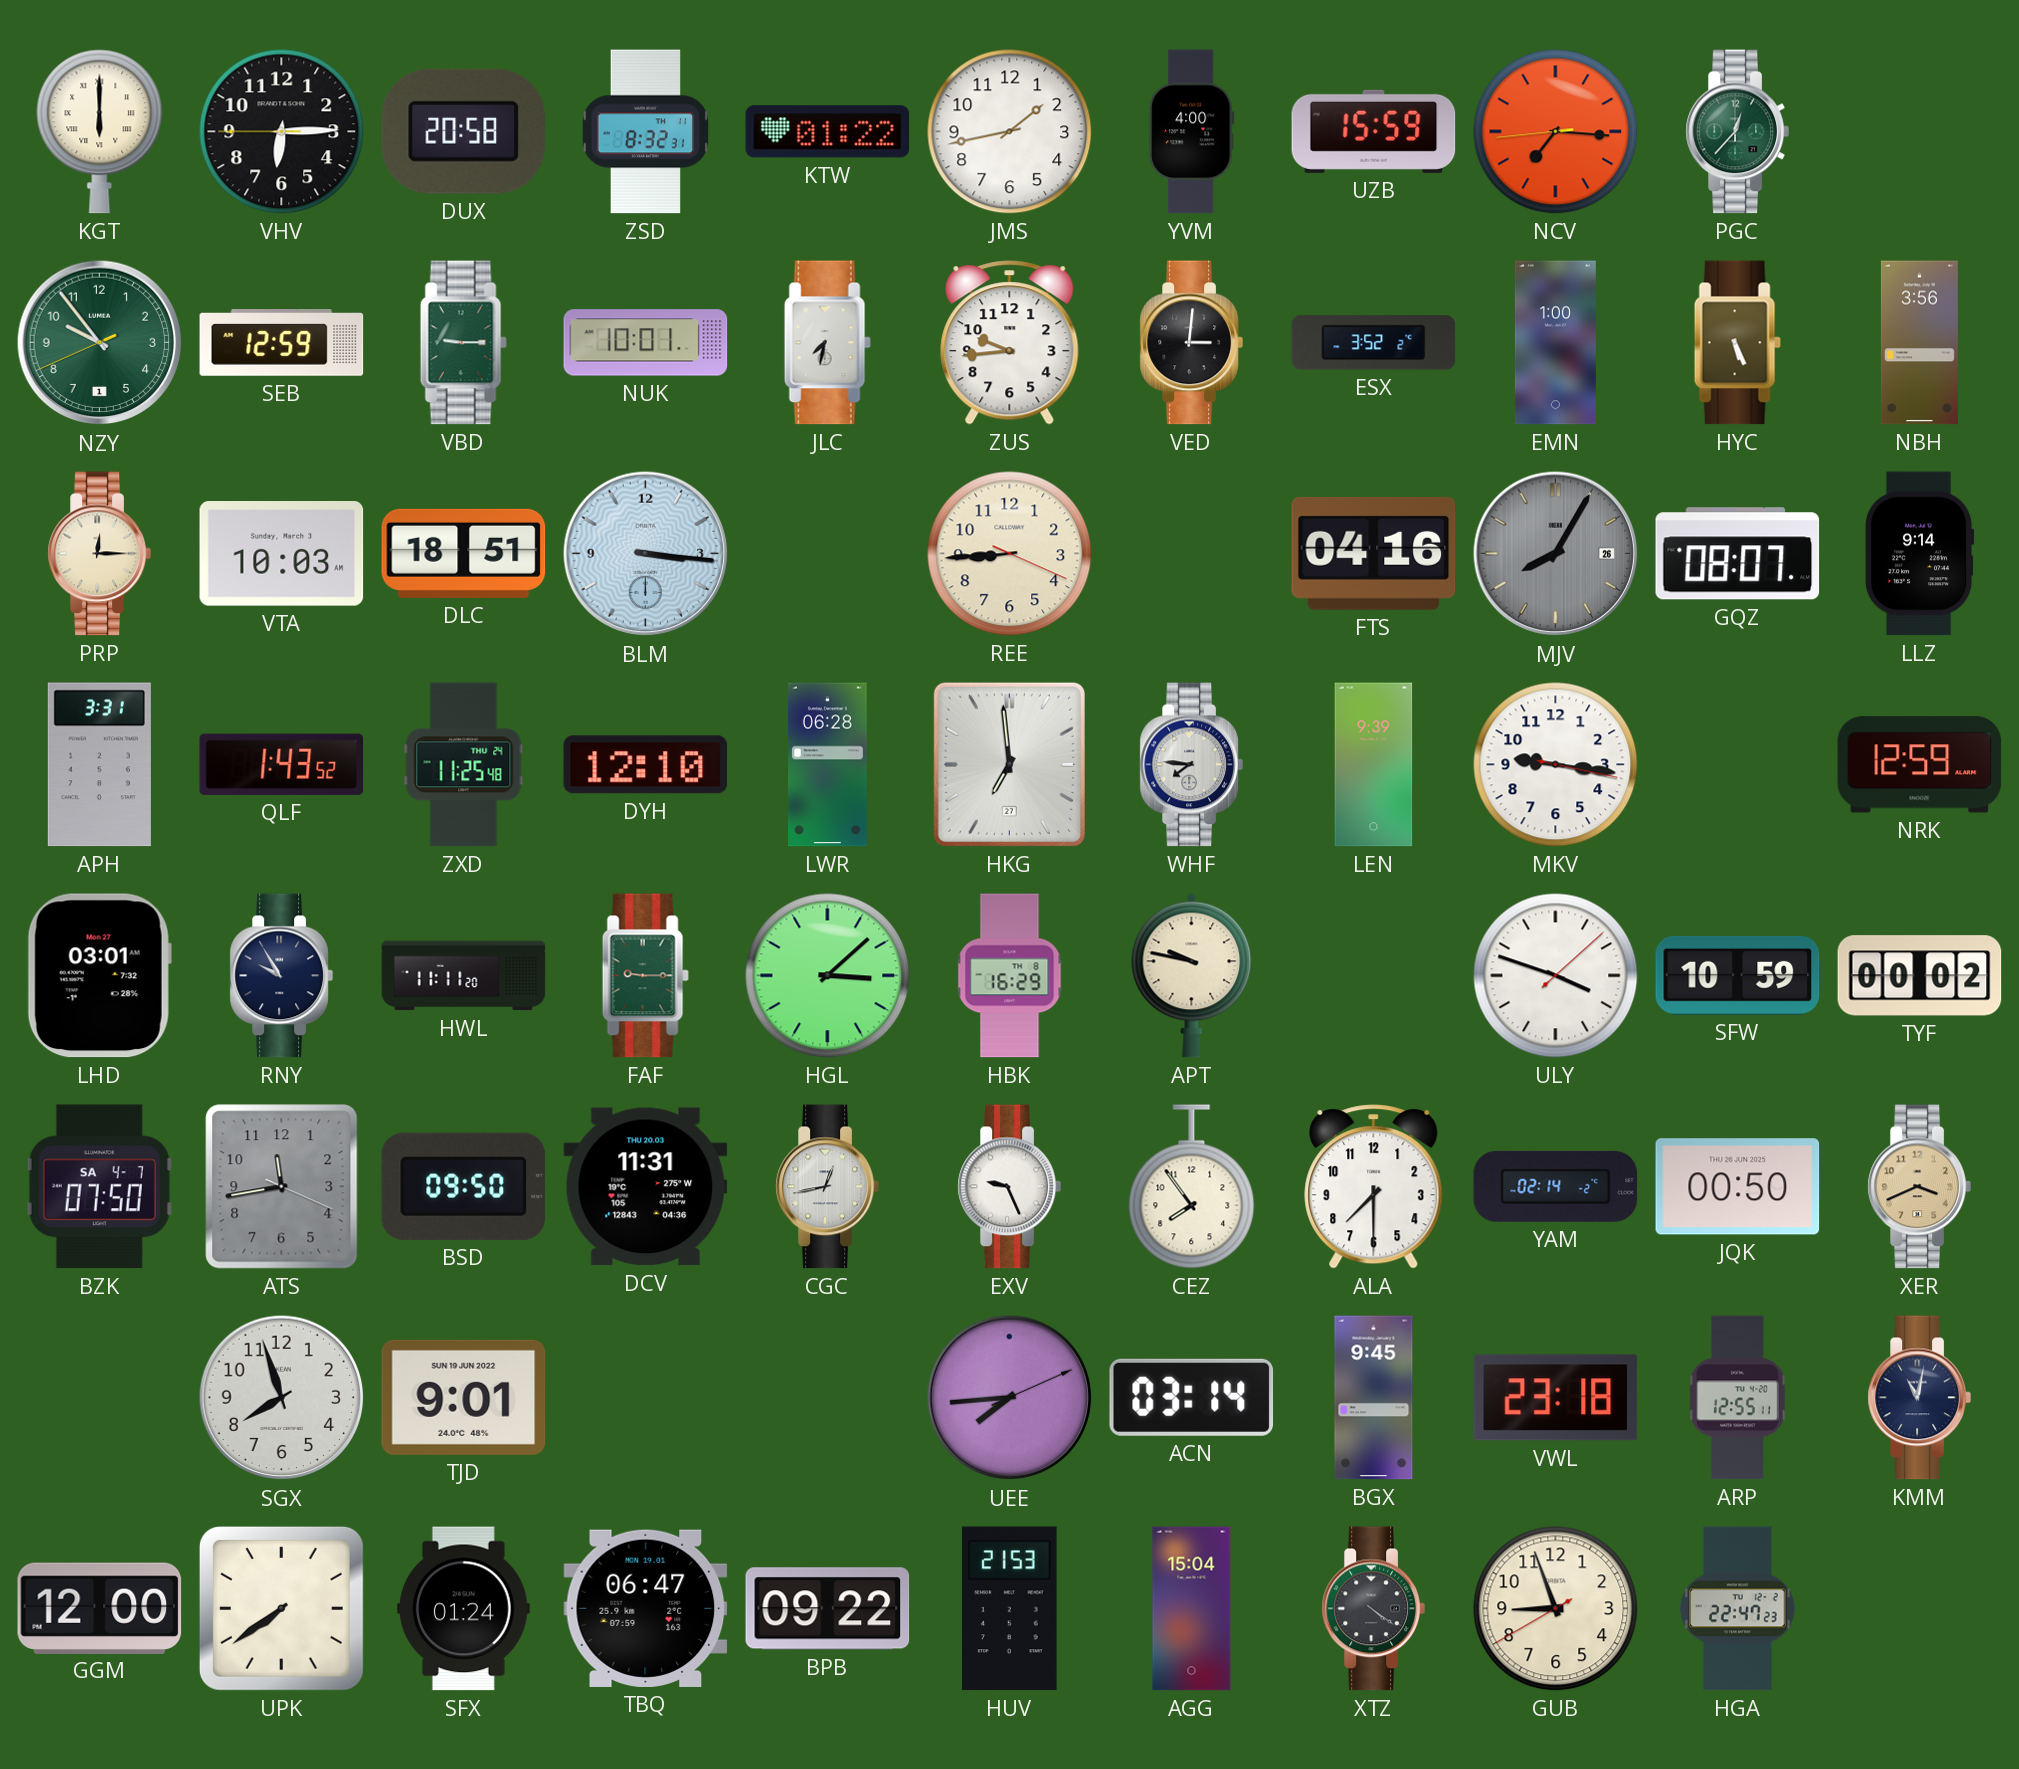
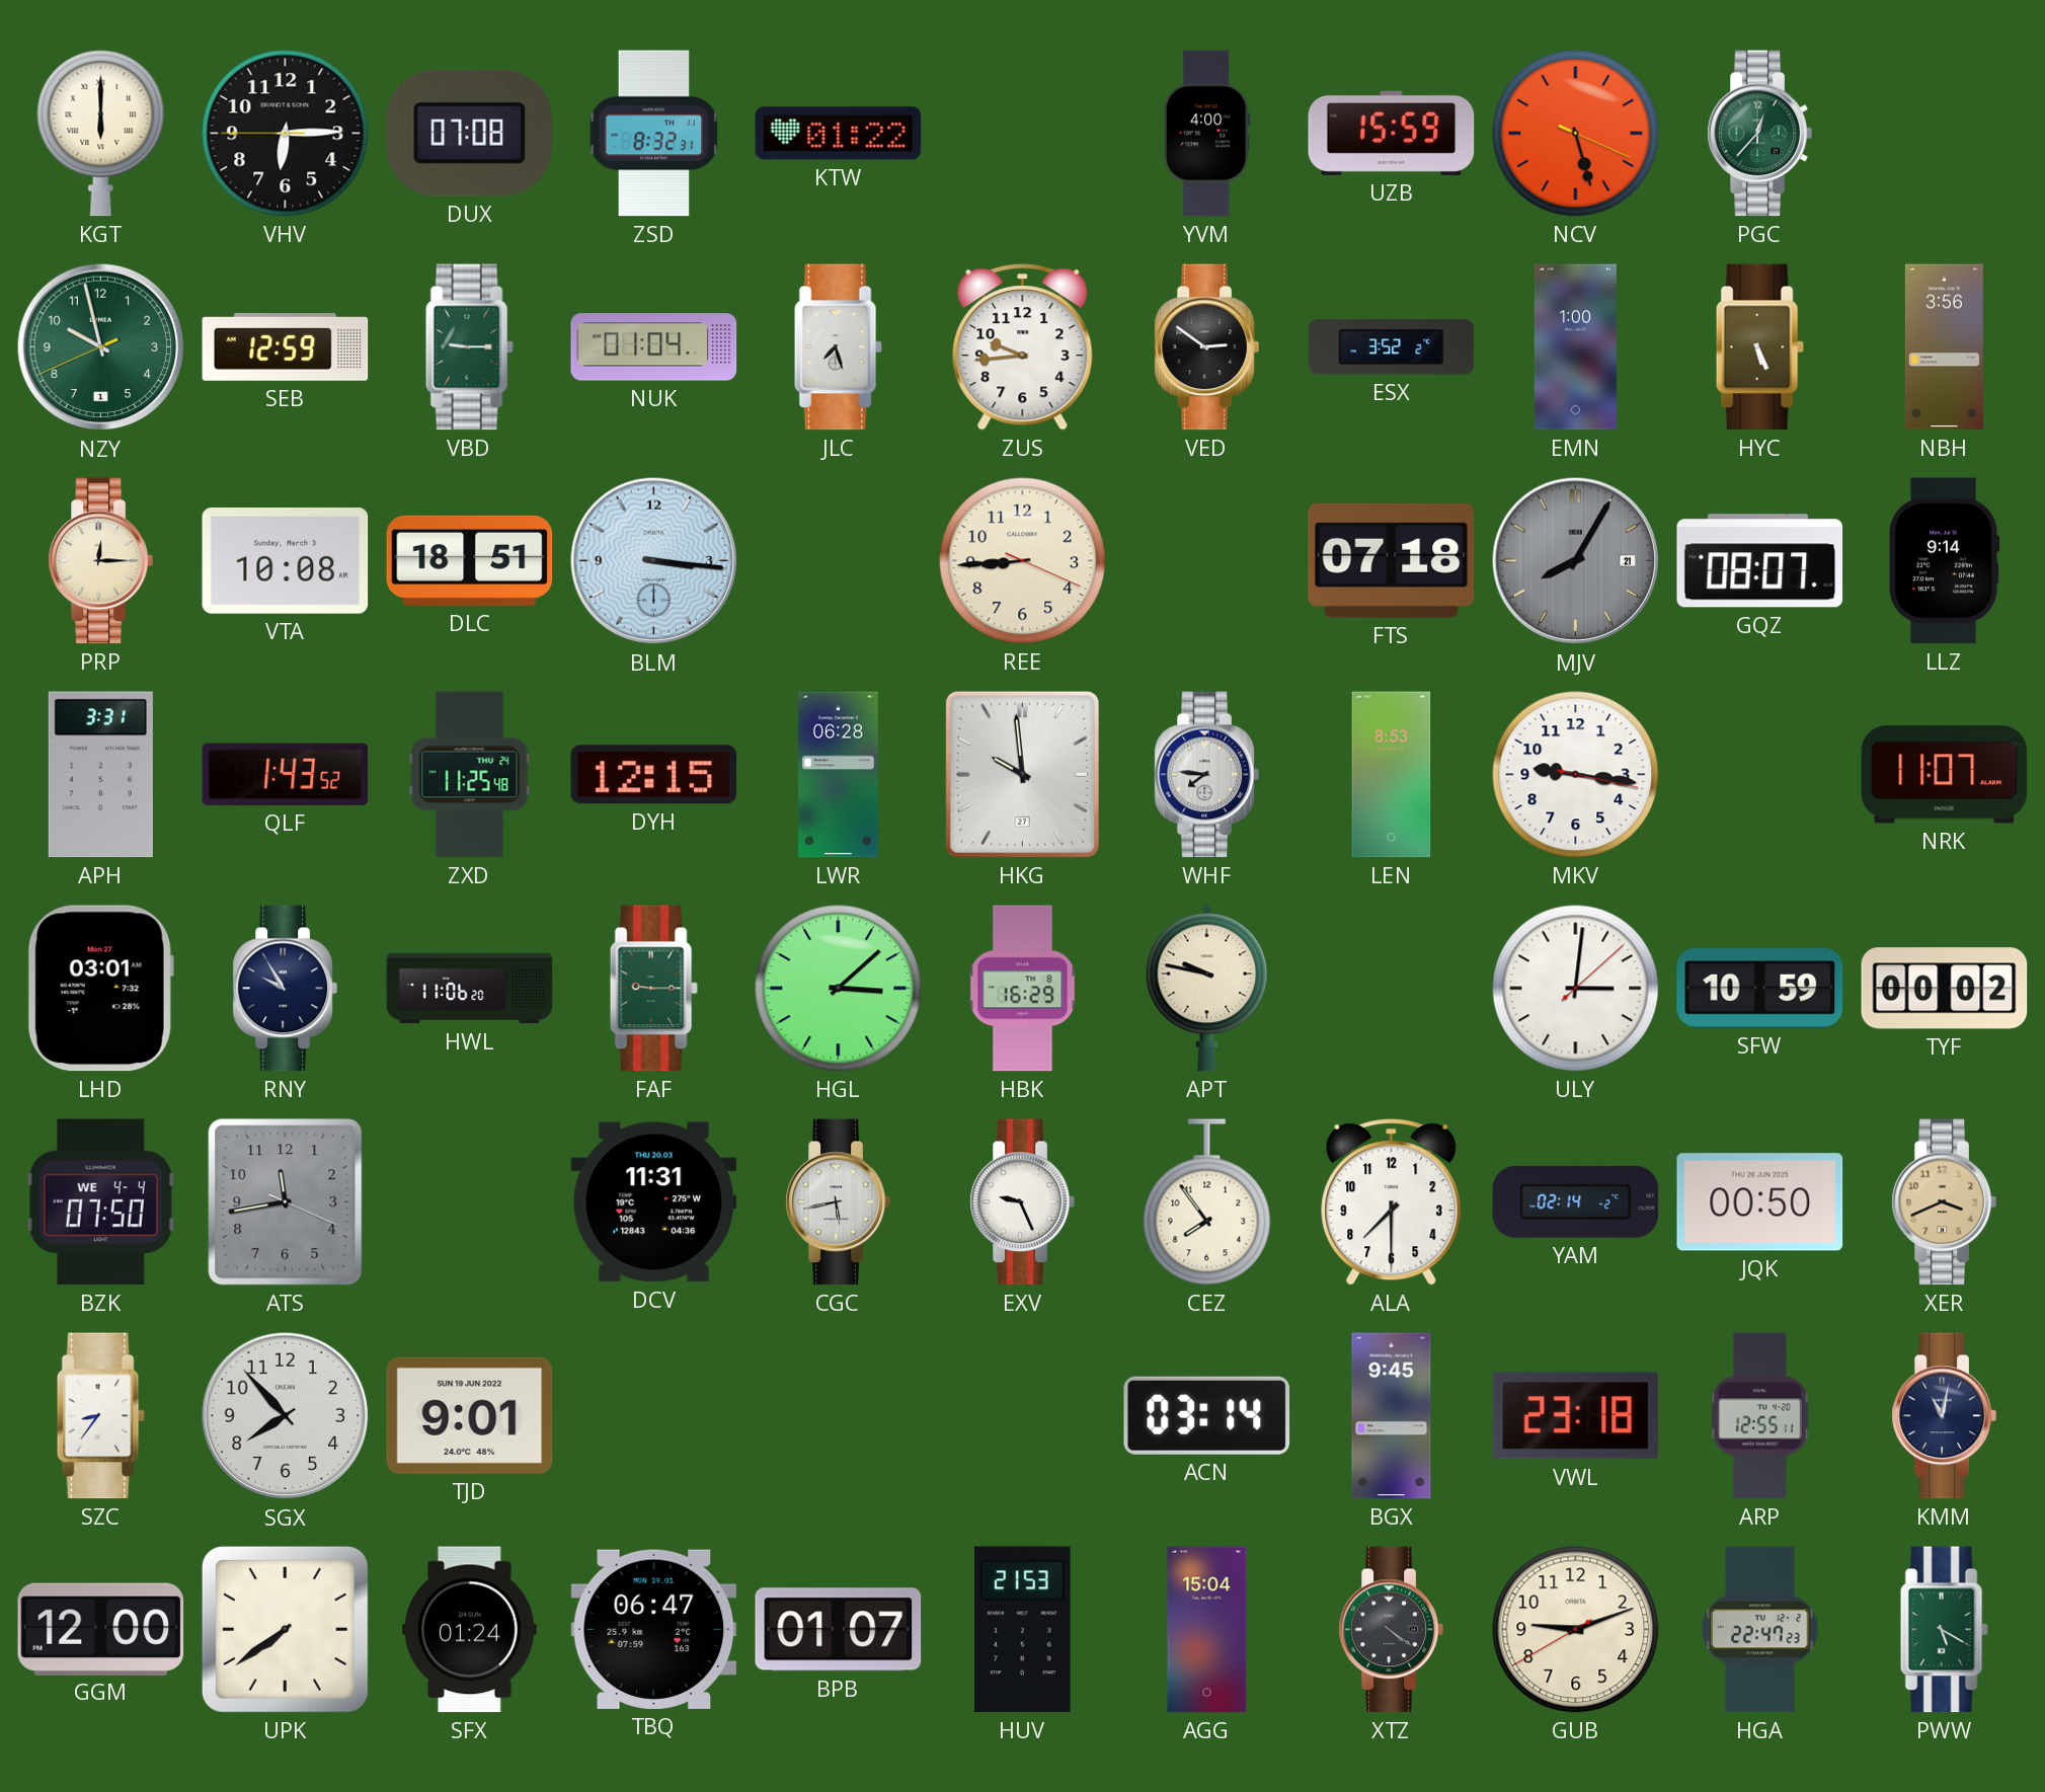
DUX: 20:58 -> 07:08 (469, 133)
JMS: 1:43 -> none (1010, 132)
NCV: 7:15 -> 5:27 (1576, 134)
NZY: 9:53 -> 9:57 (101, 347)
NUK: 10:01 -> 01:04 (654, 347)
JLC: 7:32 -> 7:27 (838, 347)
VED: 3:01 -> 2:51 (1206, 347)
VTA: 10:03 -> 10:08 (286, 561)
FTS: 04:16 -> 07:18 (1392, 560)
MJV date: 26 -> 21 (1576, 561)
DYH: 12:10 -> 12:15 (654, 775)
HKG: 6:59 -> 9:59 (1022, 774)
LEN: 9:39 -> 8:53 (1392, 775)
NRK: 12:59 -> 11:07 (1945, 775)
HWL: 11:11 -> 11:06 (470, 989)
ULY: 3:48 -> 3:01 (1576, 989)
BZK date: SA 4-7 -> WE 4-4 (100, 1202)
BSD: 09:50 -> none (464, 1186)
CGC: 12:43 -> 5:43 (838, 1202)
SZC: none -> 8:36 (100, 1416)
SGX: 7:57 -> 7:53 (286, 1416)
UEE: 7:44 -> none (1010, 1398)
BPB: 09:22 -> 01:07 (839, 1630)
GUB: 8:56 -> 9:11 (1576, 1630)
PWW: none -> 5:20 (1944, 1630)
